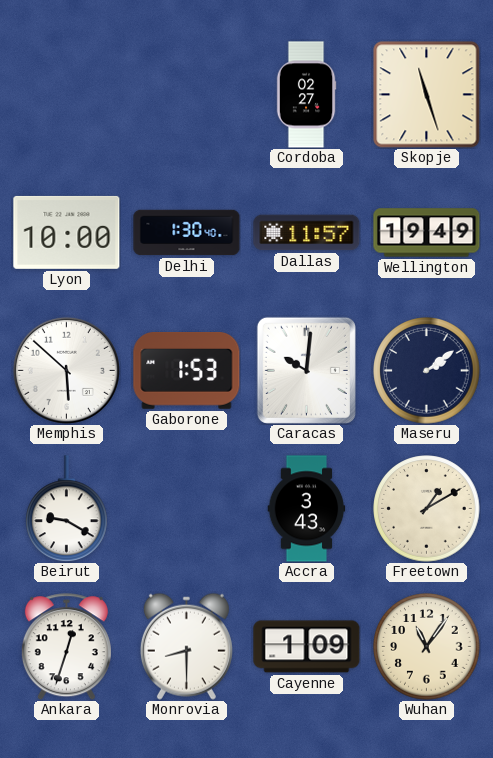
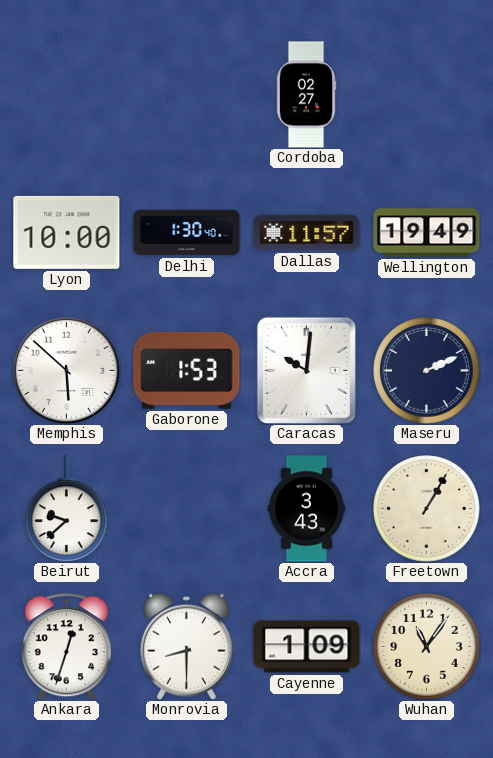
Skopje: 11:27 -> none (427, 95)
Maseru: 2:09 -> 2:11 (427, 371)
Beirut: 9:20 -> 9:38 (67, 509)
Freetown: 1:10 -> 1:05 (427, 509)
